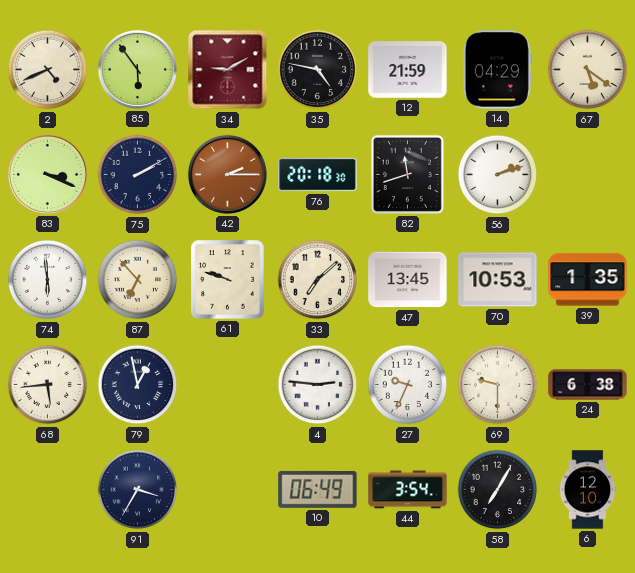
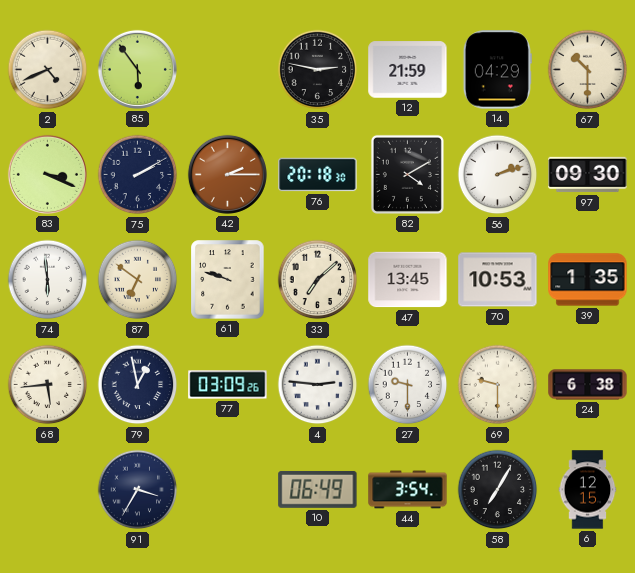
34: 9:10 -> none (228, 70)
35: 4:47 -> 2:47 (318, 70)
67: 5:21 -> 10:30 (588, 70)
82: 11:42 -> 4:10 (407, 174)
97: none -> 09:30 (588, 175)
87: 6:53 -> 6:51 (138, 280)
77: none -> 03:09 (228, 385)
27: 9:34 -> 9:30 (408, 385)
6: 12:10 -> 12:15 (588, 490)
